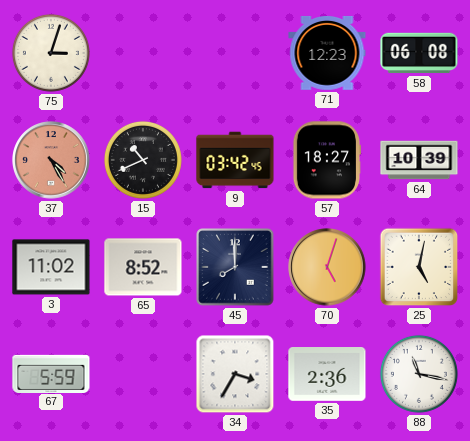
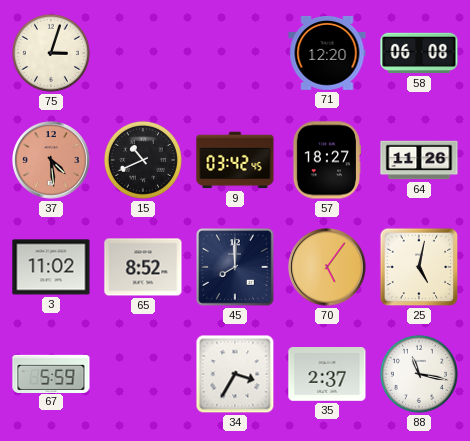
71: 12:23 -> 12:20 (327, 53)
37: 4:25 -> 4:29 (51, 160)
64: 10:39 -> 11:26 (419, 160)
70: 5:03 -> 5:06 (327, 267)
35: 2:36 -> 2:37 (327, 375)
